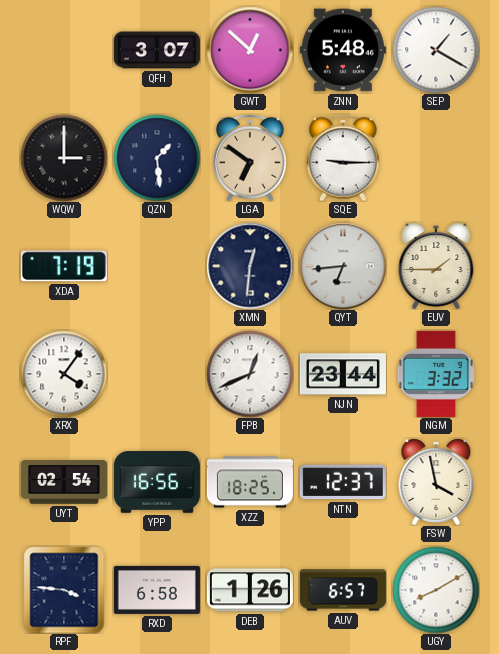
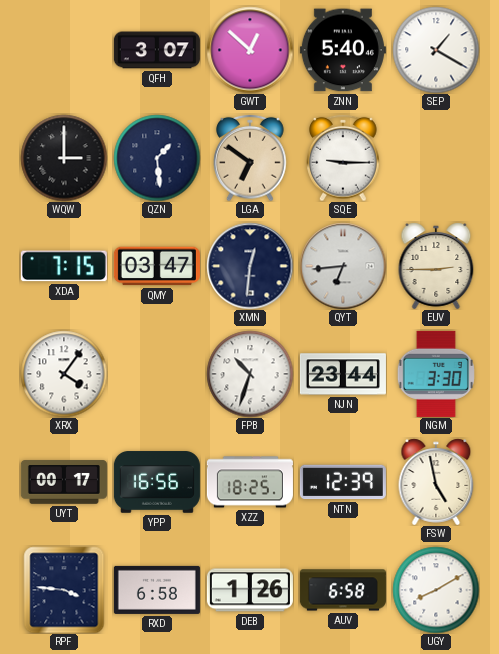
ZNN: 5:48 -> 5:40 (343, 50)
XDA: 7:19 -> 7:15 (64, 266)
QMY: none -> 03:47 (157, 266)
EUV: 1:45 -> 2:45 (436, 266)
FPB: 12:41 -> 10:33 (250, 374)
NGM: 3:32 -> 3:30 (436, 374)
UYT: 02:54 -> 00:17 (64, 482)
NTN: 12:37 -> 12:39 (343, 482)
FSW: 3:58 -> 4:58 (436, 482)
AUV: 6:57 -> 6:58 (343, 590)
